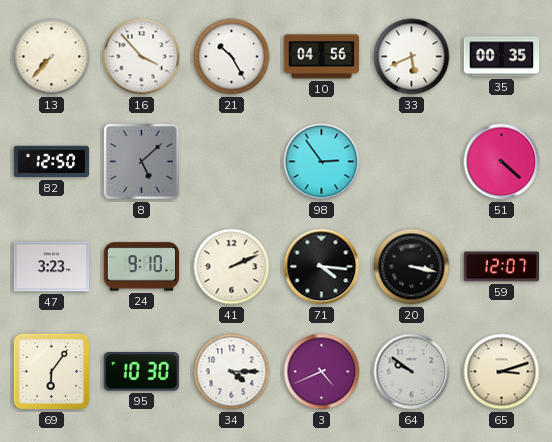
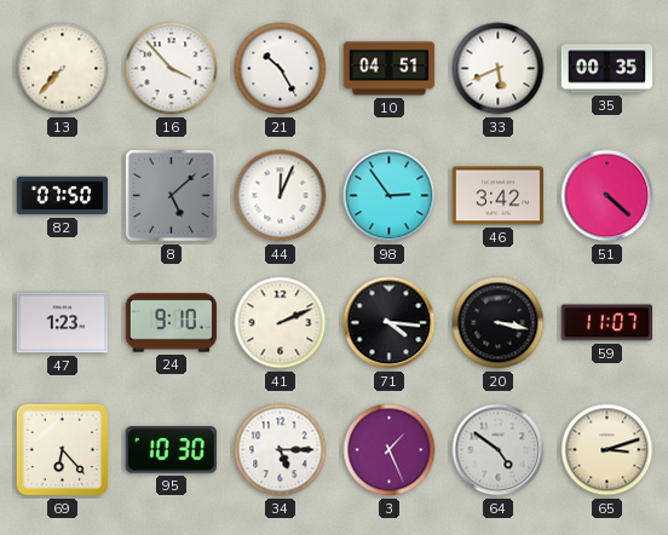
10: 04:56 -> 04:51 (390, 69)
82: 12:50 -> 07:50 (63, 196)
44: none -> 12:04 (281, 196)
46: none -> 3:42 (499, 196)
47: 3:23 -> 1:23 (63, 323)
59: 12:07 -> 11:07 (607, 323)
69: 6:06 -> 6:23 (63, 450)
34: 4:15 -> 5:15 (281, 450)
3: 4:41 -> 1:26 (390, 450)
64: 9:51 -> 4:51 (499, 450)
